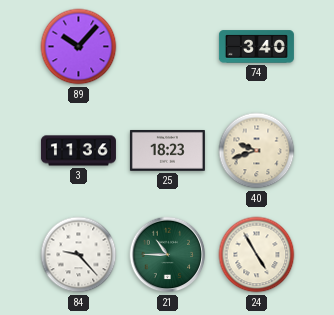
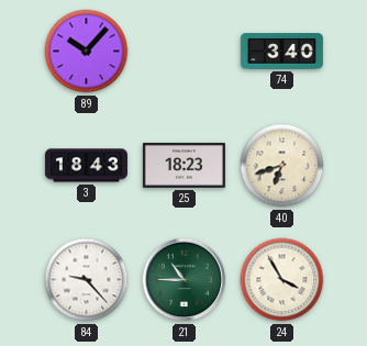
3: 11:36 -> 18:43 (86, 166)
40: 9:42 -> 6:42 (282, 166)
24: 4:55 -> 3:55 (282, 280)
